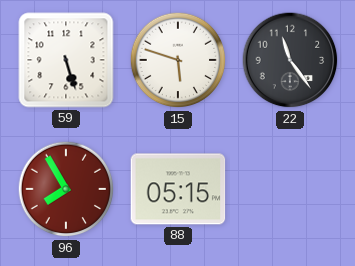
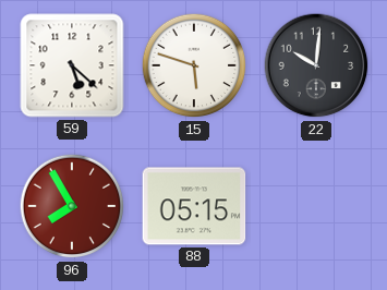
59: 5:27 -> 5:22 (72, 65)
22: 11:24 -> 10:01 (316, 65)
